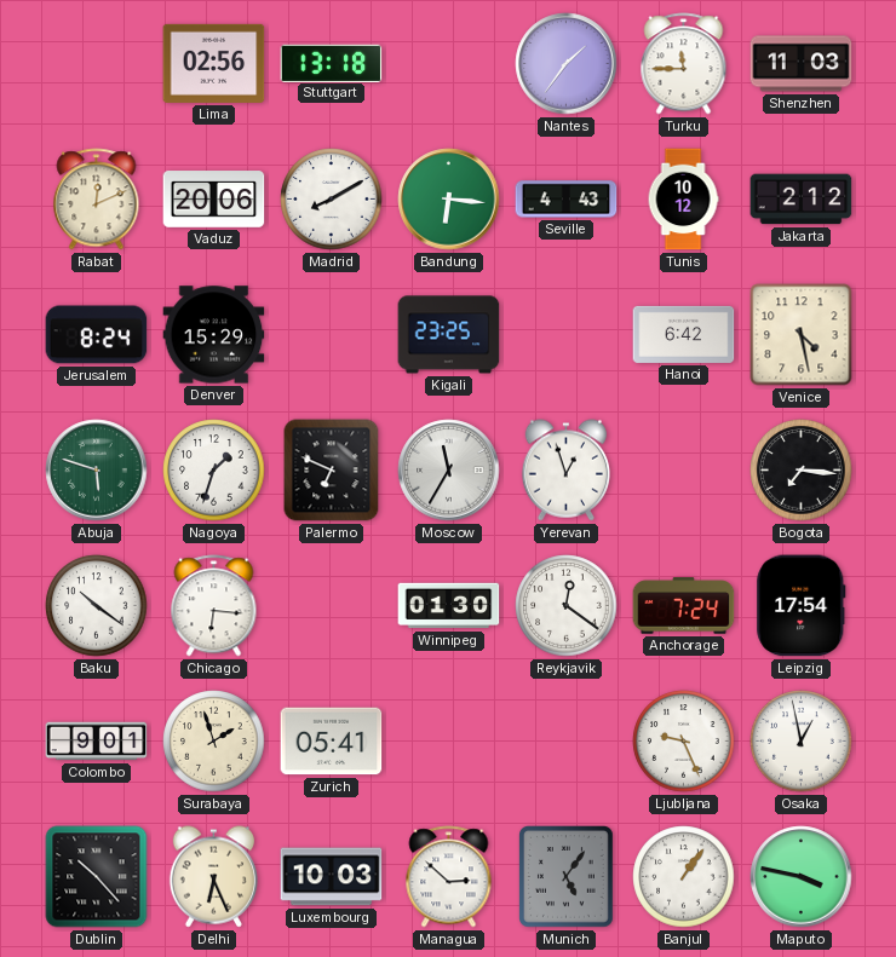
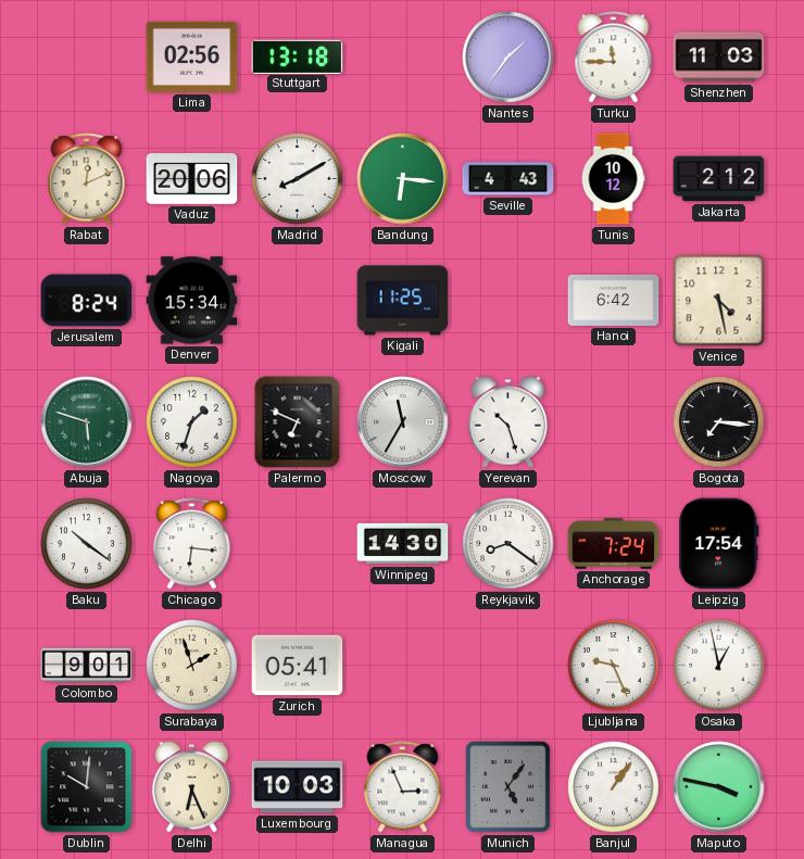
Denver: 15:29 -> 15:34 (192, 301)
Kigali: 23:25 -> 11:25 (403, 301)
Yerevan: 12:57 -> 10:27 (507, 422)
Winnipeg: 01:30 -> 14:30 (403, 544)
Reykjavik: 12:21 -> 8:21 (508, 544)
Dublin: 10:23 -> 10:01 (87, 787)
Managua: 2:52 -> 2:56 (403, 787)
